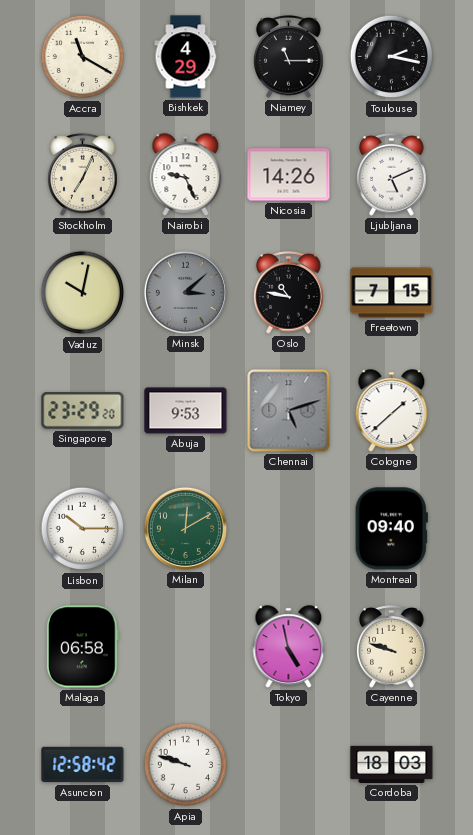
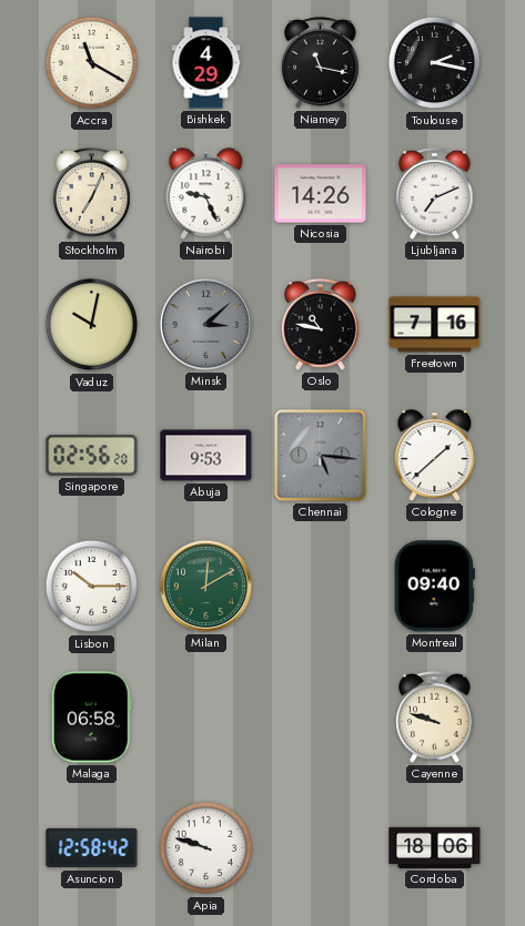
Niamey: 11:15 -> 11:17 (321, 63)
Ljubljana: 5:11 -> 7:11 (435, 194)
Freetown: 7:15 -> 7:16 (435, 325)
Singapore: 23:29 -> 02:56 (92, 456)
Chennai: 5:12 -> 5:16 (321, 456)
Tokyo: 4:58 -> none (289, 647)
Cordoba: 18:03 -> 18:06 (435, 847)
